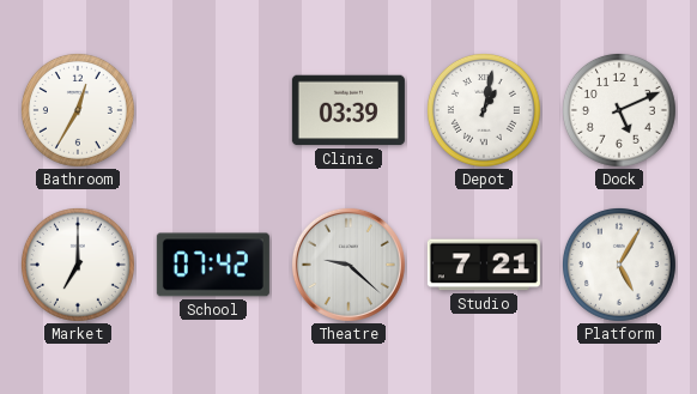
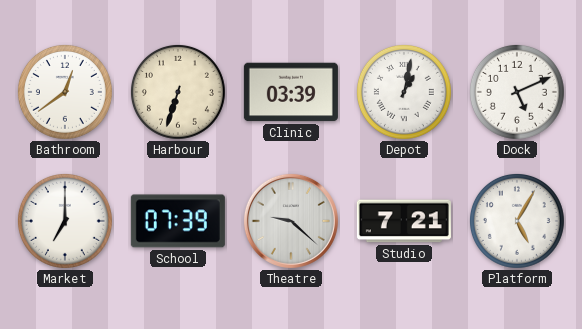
Bathroom: 12:35 -> 12:39 (65, 92)
Harbour: none -> 6:33 (178, 92)
School: 07:42 -> 07:39 (178, 221)
